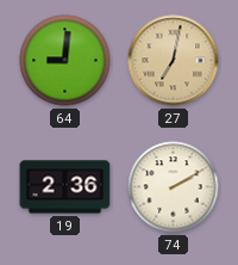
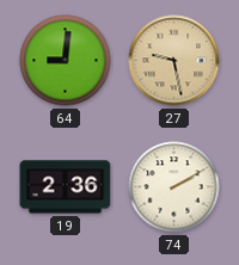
27: 7:02 -> 9:28 (174, 61)
